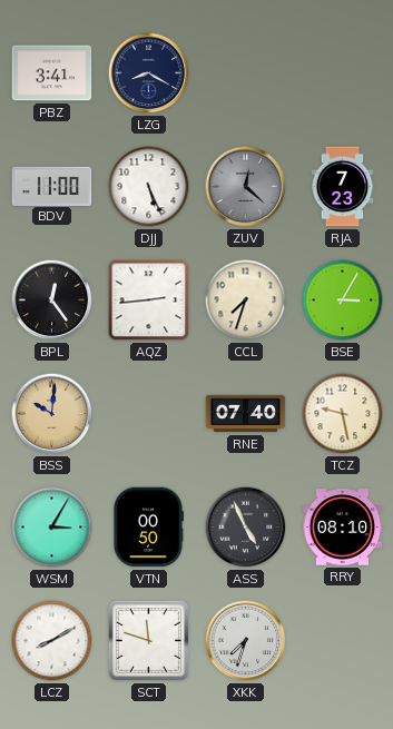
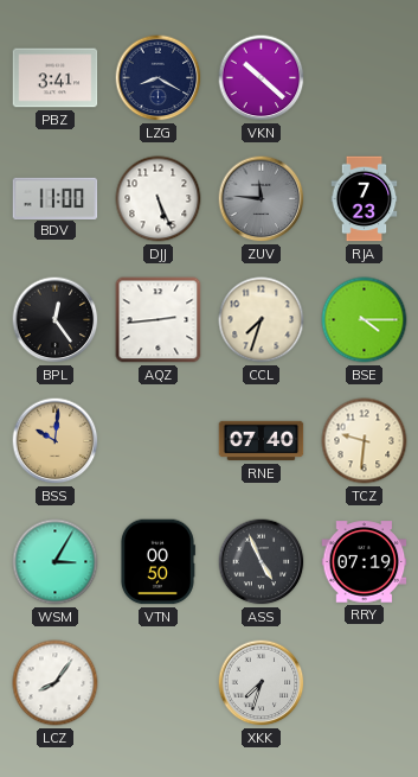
VKN: none -> 10:22 (262, 78)
ZUV: 12:22 -> 11:46 (262, 199)
BSE: 3:05 -> 4:15 (365, 320)
TCZ: 9:28 -> 9:31 (365, 441)
RRY: 08:10 -> 07:19 (365, 562)
LCZ: 8:10 -> 8:06 (56, 683)
SCT: 11:48 -> none (148, 640)
